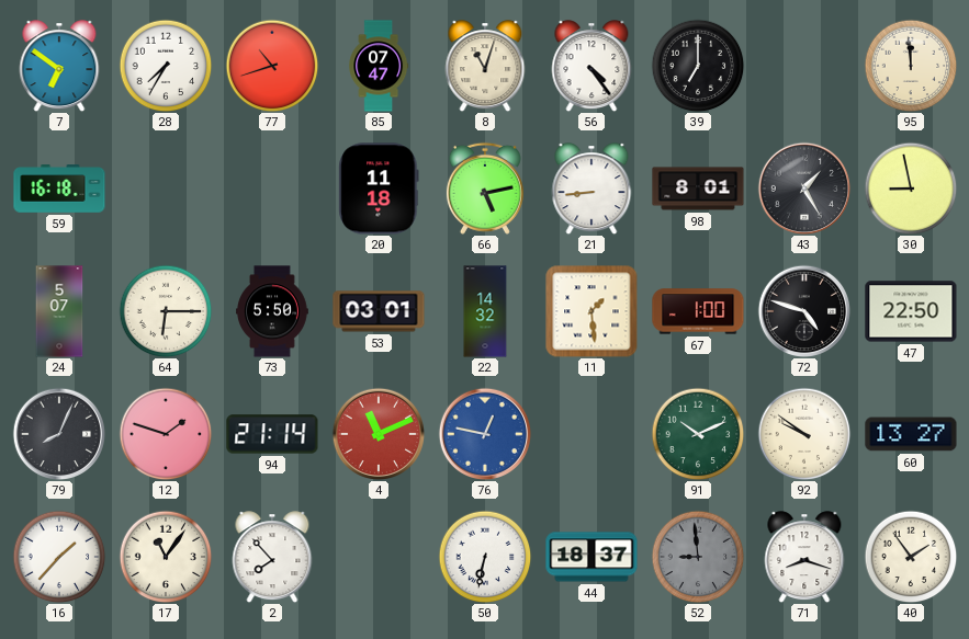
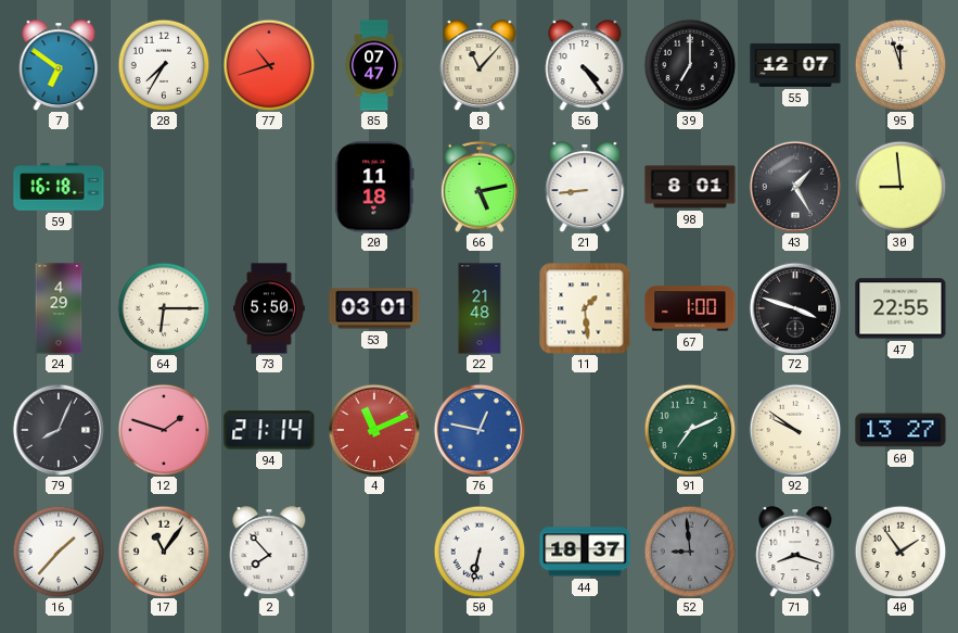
8: 11:03 -> 11:07 (480, 65)
55: none -> 12:07 (795, 65)
95: 11:59 -> 11:57 (900, 65)
30: 8:58 -> 8:59 (900, 187)
24: 5:07 -> 4:29 (59, 308)
22: 14:32 -> 21:48 (480, 308)
72: 4:48 -> 3:48 (795, 308)
47: 22:50 -> 22:55 (900, 308)
91: 10:11 -> 7:11 (690, 430)
